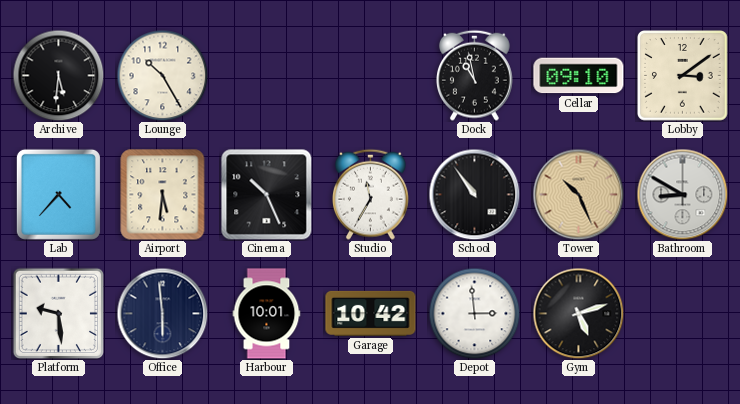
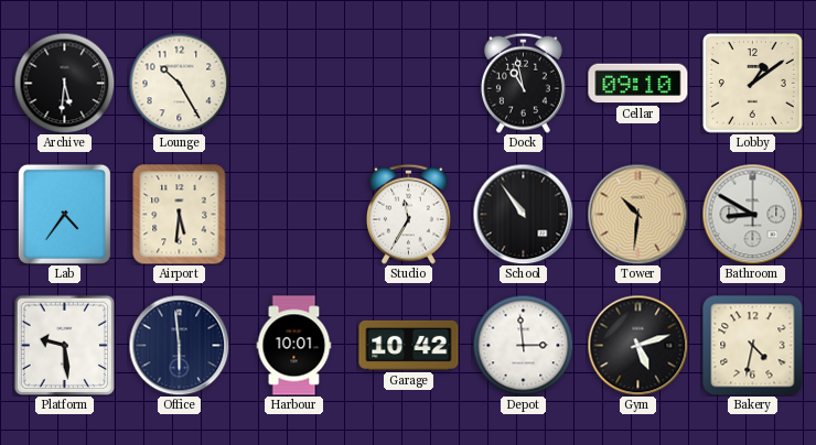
Lobby: 3:09 -> 1:09 (753, 84)
Lab: 4:37 -> 4:36 (64, 214)
Cinema: 10:26 -> none (266, 194)
Tower: 10:26 -> 10:31 (637, 214)
Bakery: none -> 4:32 (753, 346)
